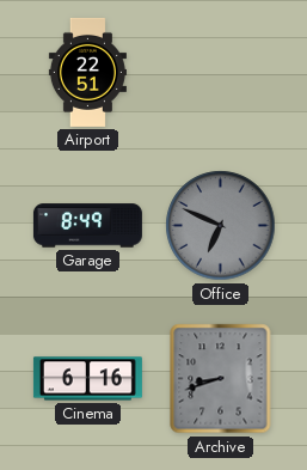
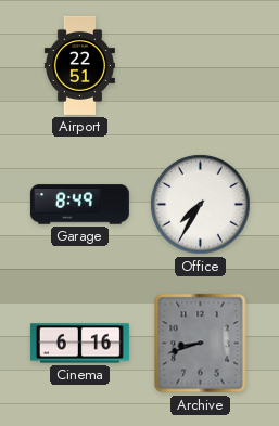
Office: 6:49 -> 7:35 (201, 205)
Office dial: grey -> white (201, 205)
